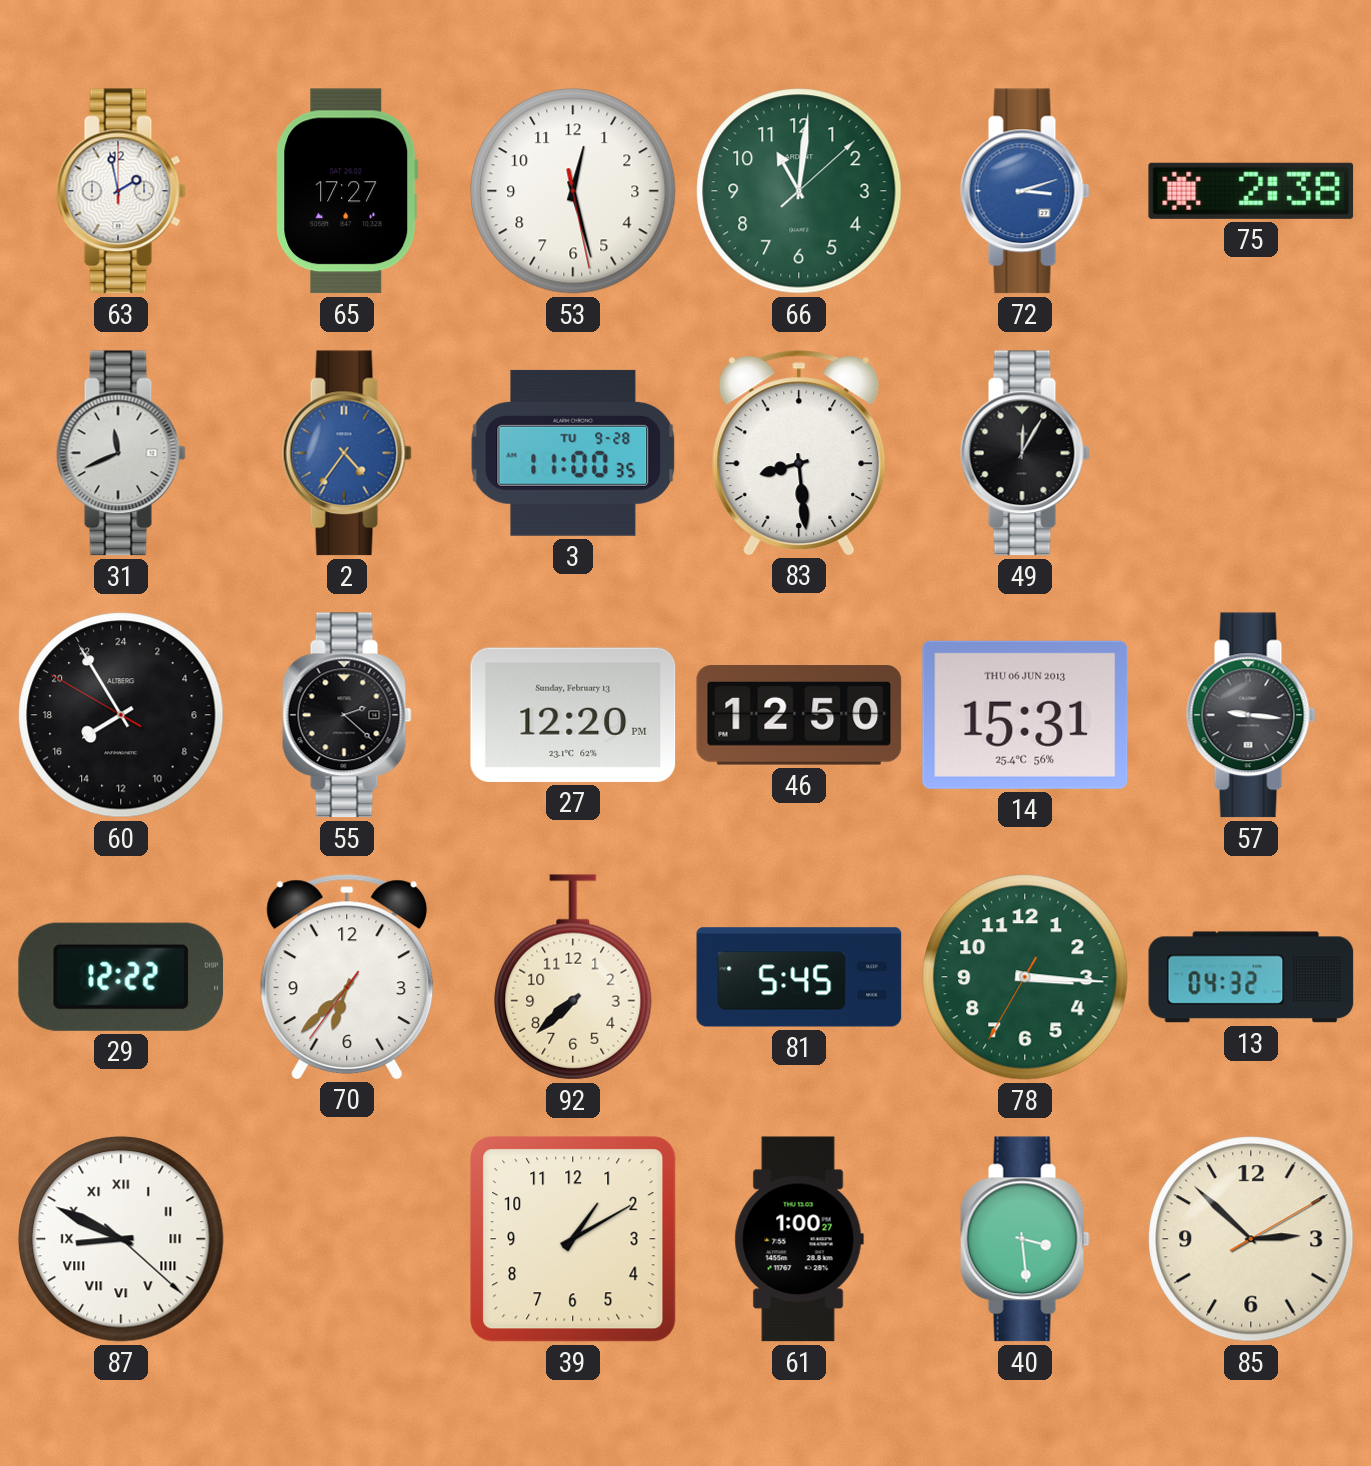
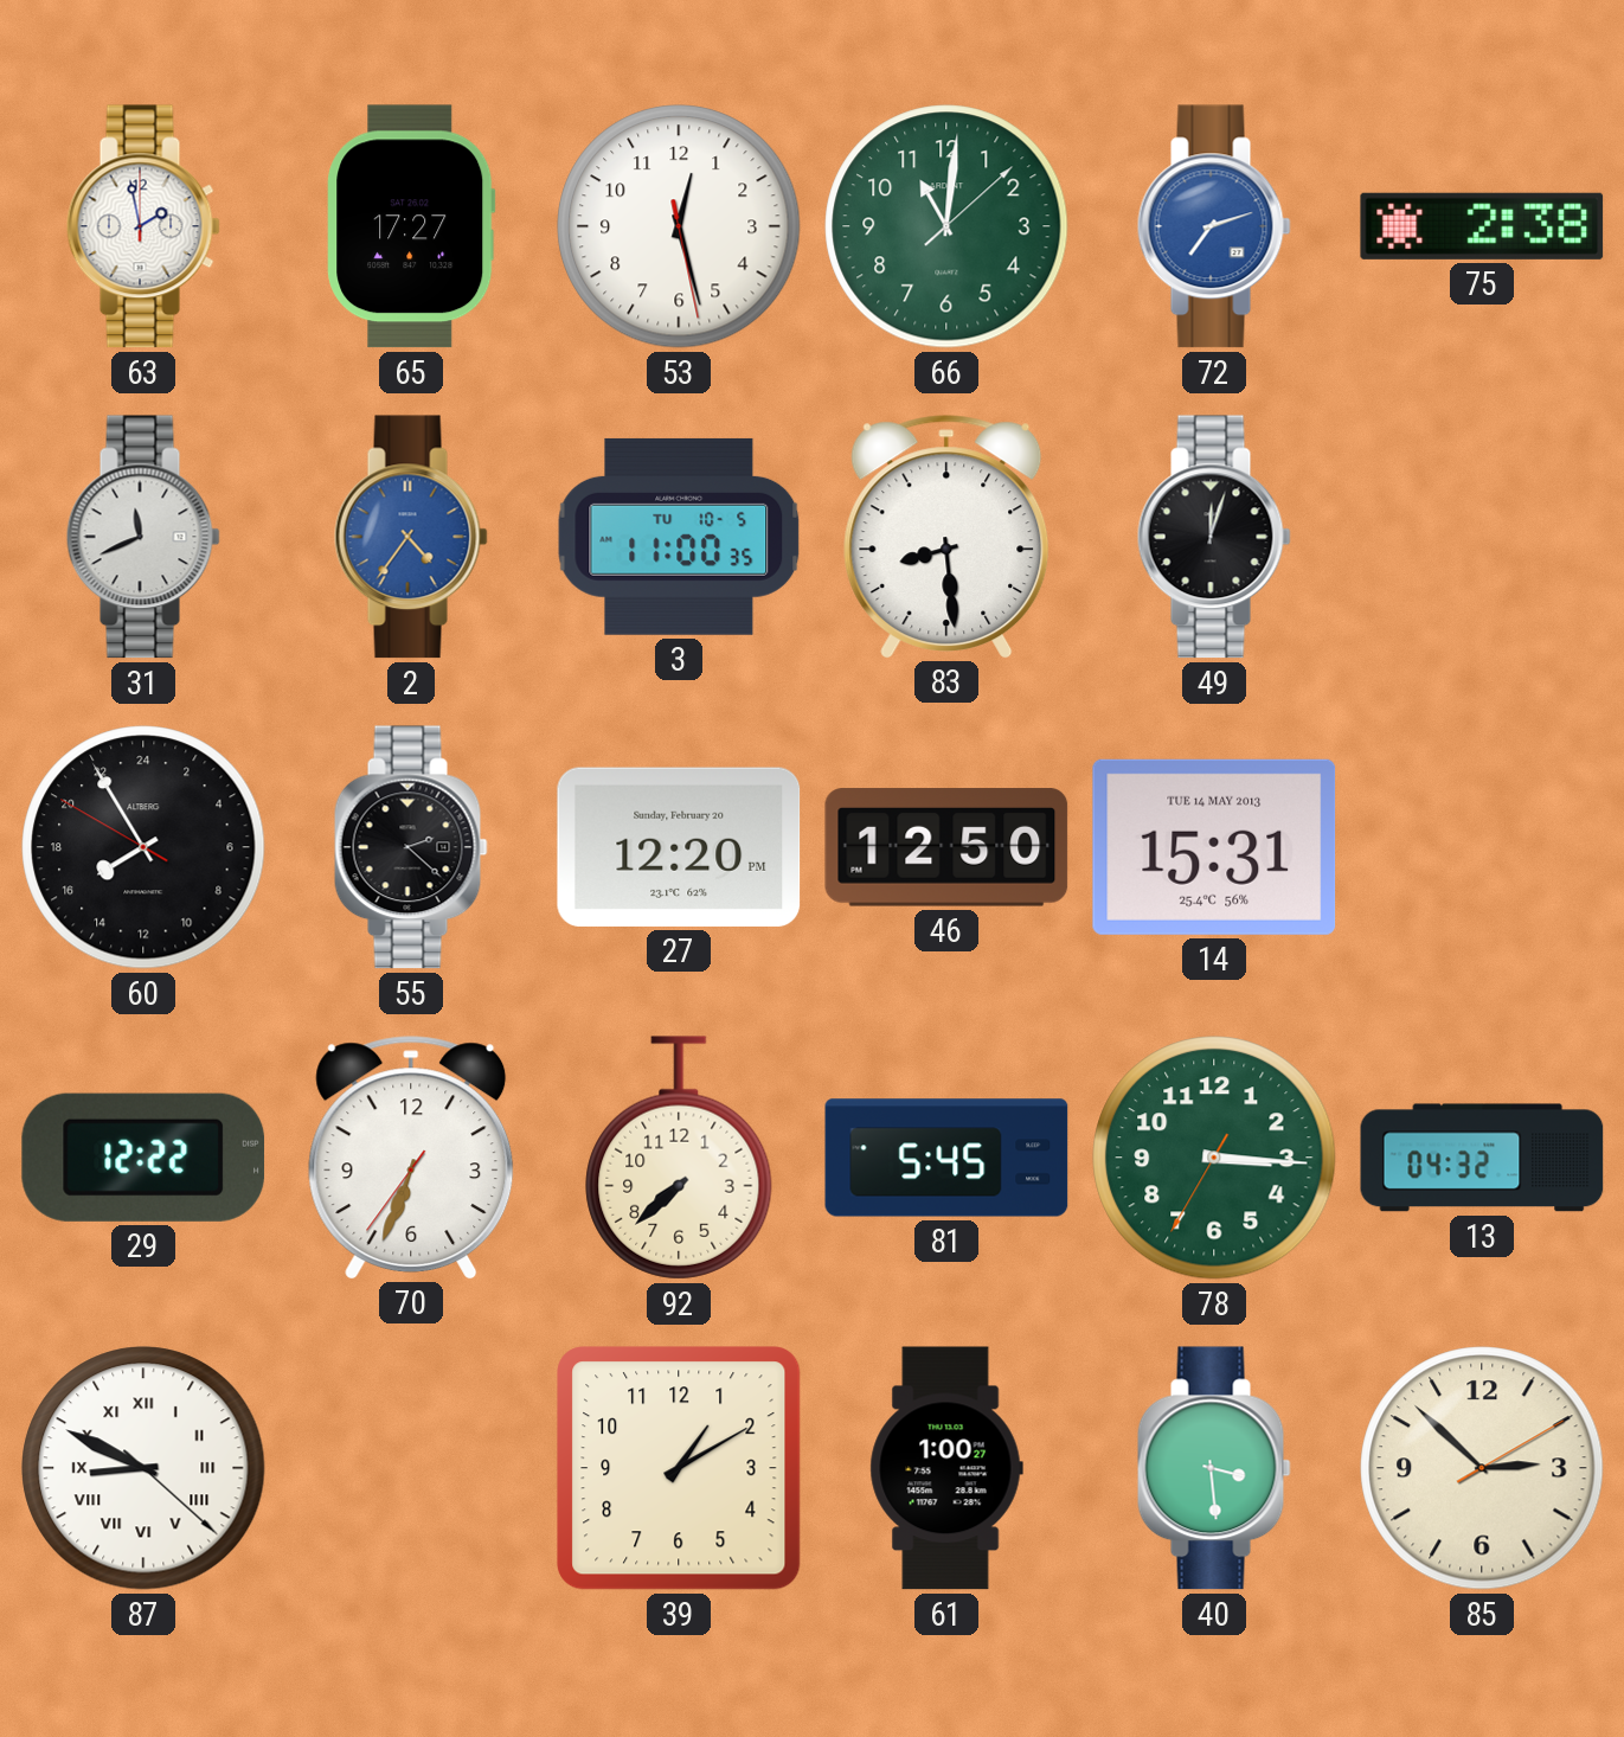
72: 3:12 -> 7:12 (1214, 226)
3 date: TU 9-28 -> TU 10-5 (679, 537)
49: 12:05 -> 12:03 (1214, 537)
27 date: Sunday, February 13 -> Sunday, February 20 (679, 847)
14 date: THU 06 JUN 2013 -> TUE 14 MAY 2013 (1214, 847)
57: 9:16 -> none (1251, 715)
70: 6:37 -> 6:33 (411, 1158)
